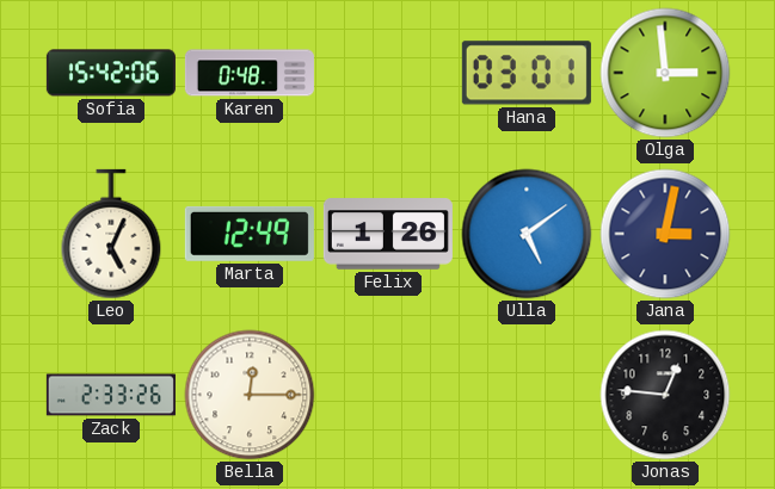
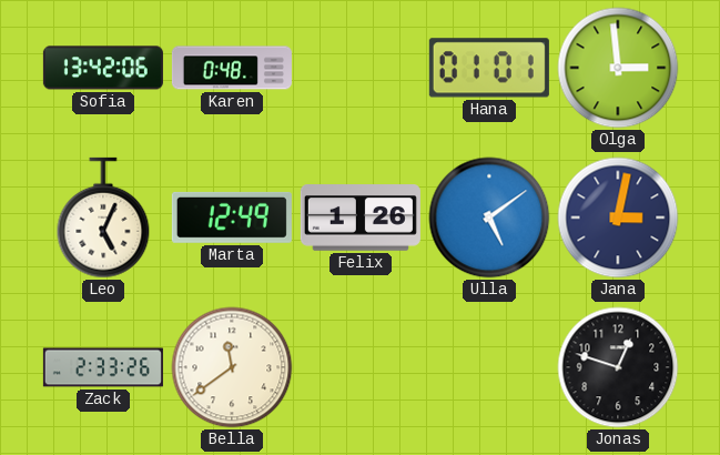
Sofia: 15:42 -> 13:42 (103, 68)
Hana: 03:01 -> 01:01 (489, 68)
Bella: 12:15 -> 11:39 (232, 367)
Jonas: 12:46 -> 12:48 (618, 367)
